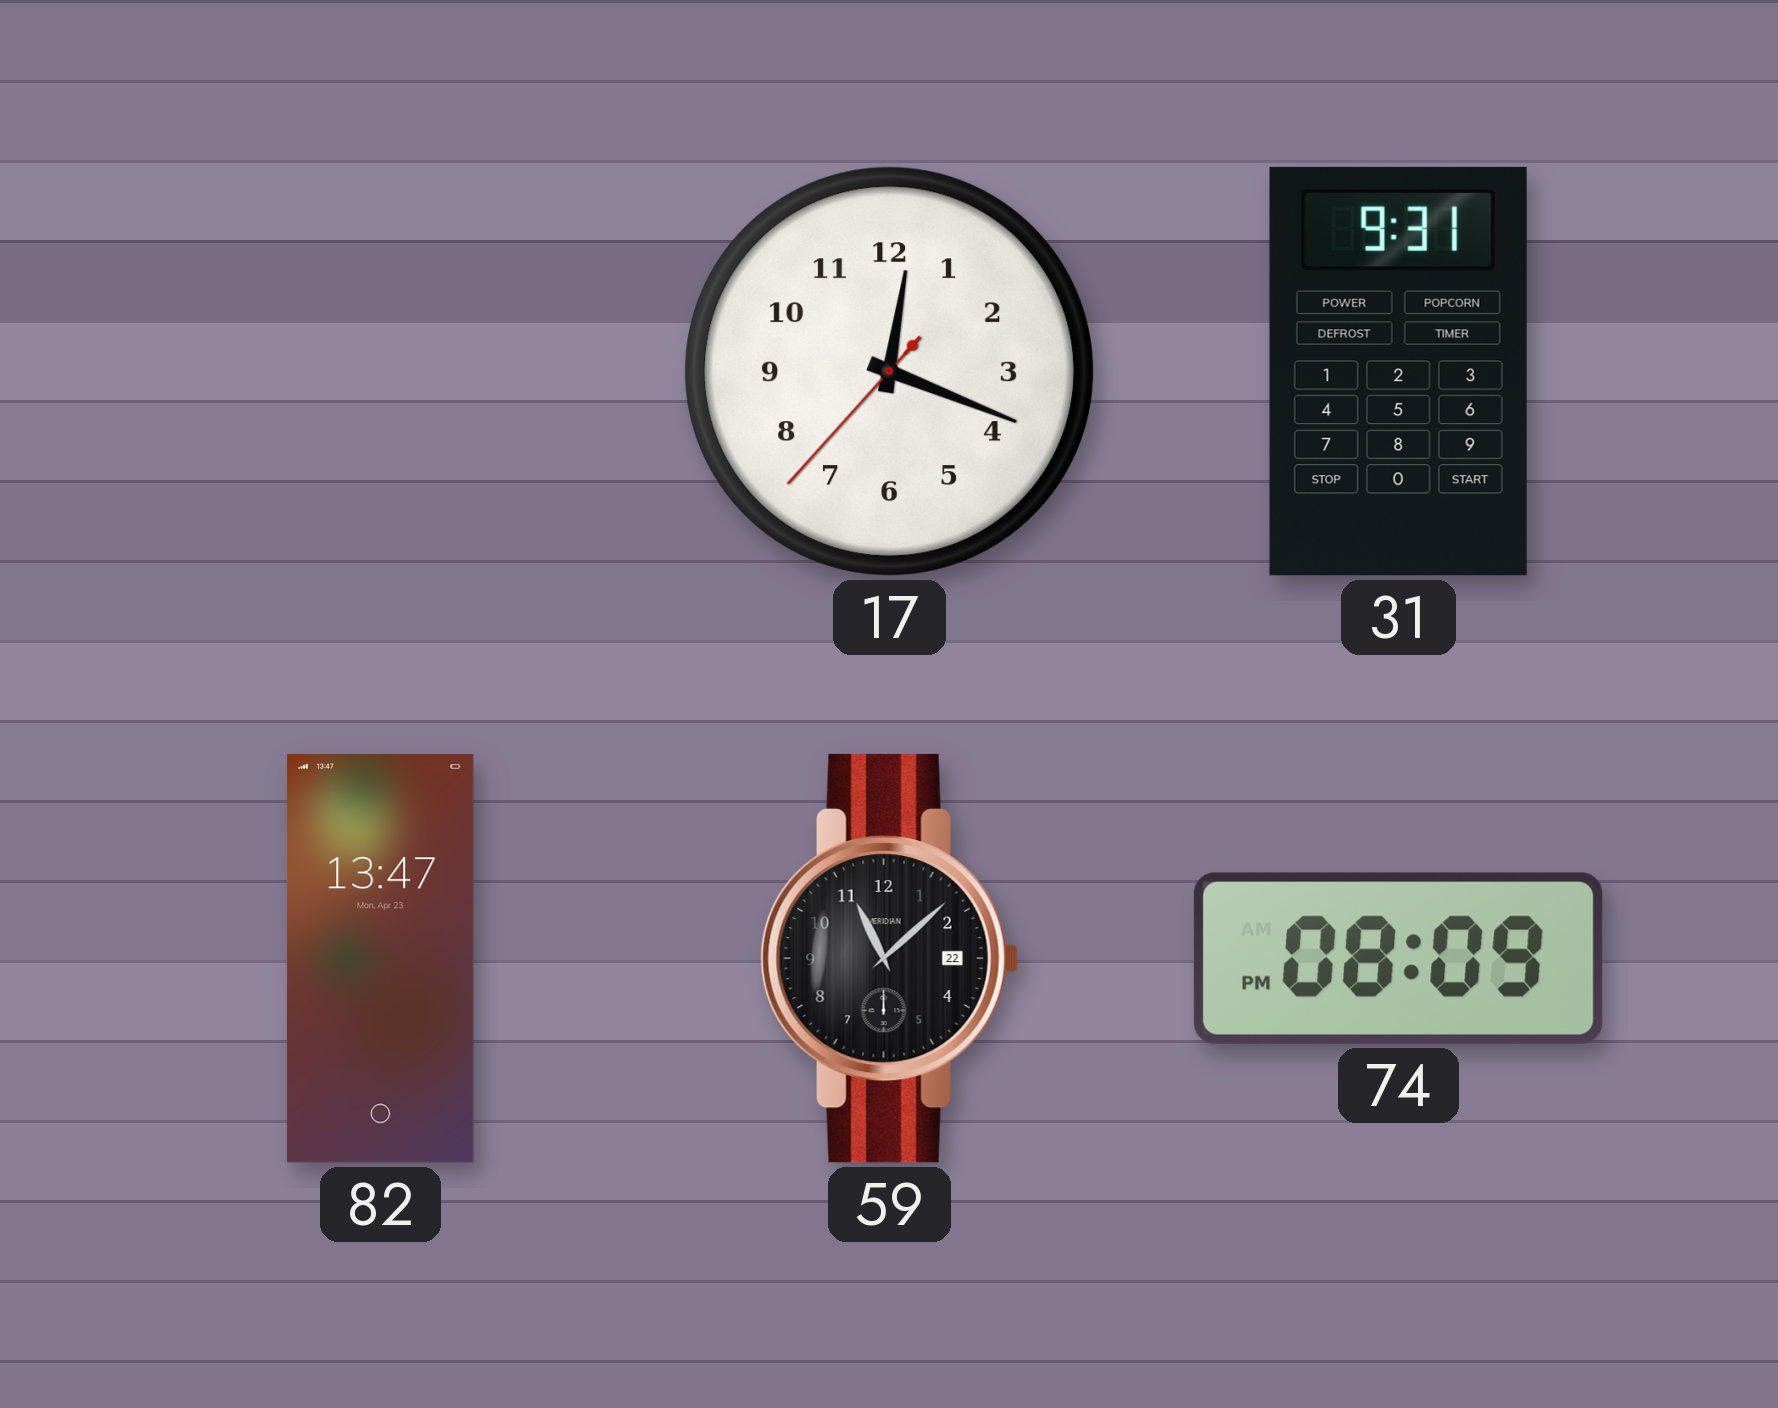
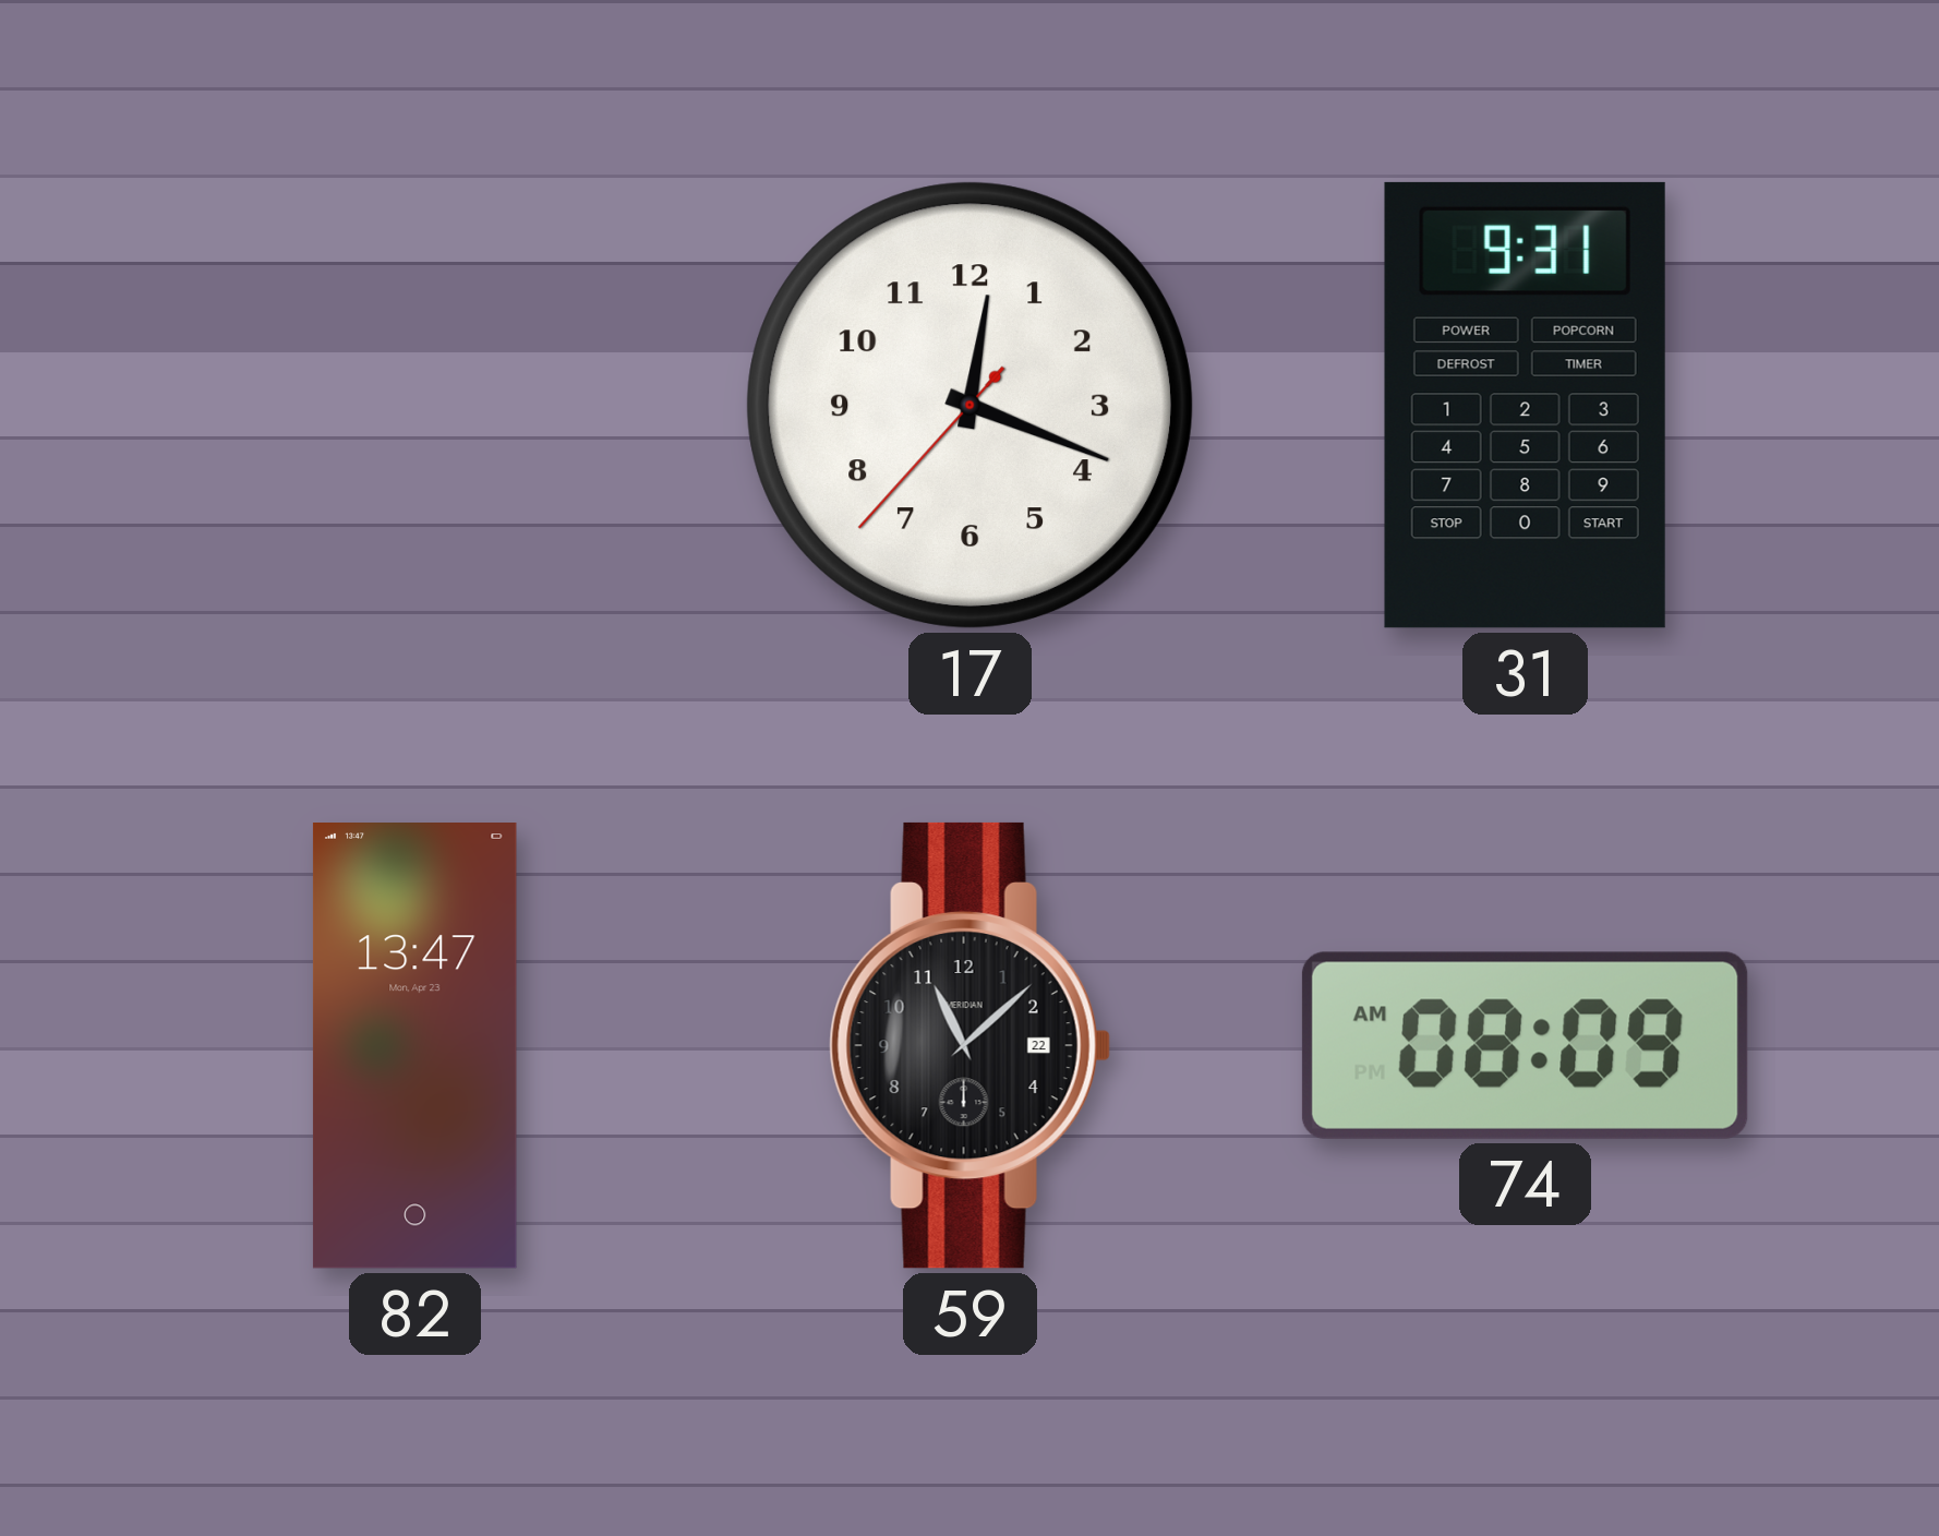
74: 08:09 PM -> 08:09 AM (1525, 1045)
